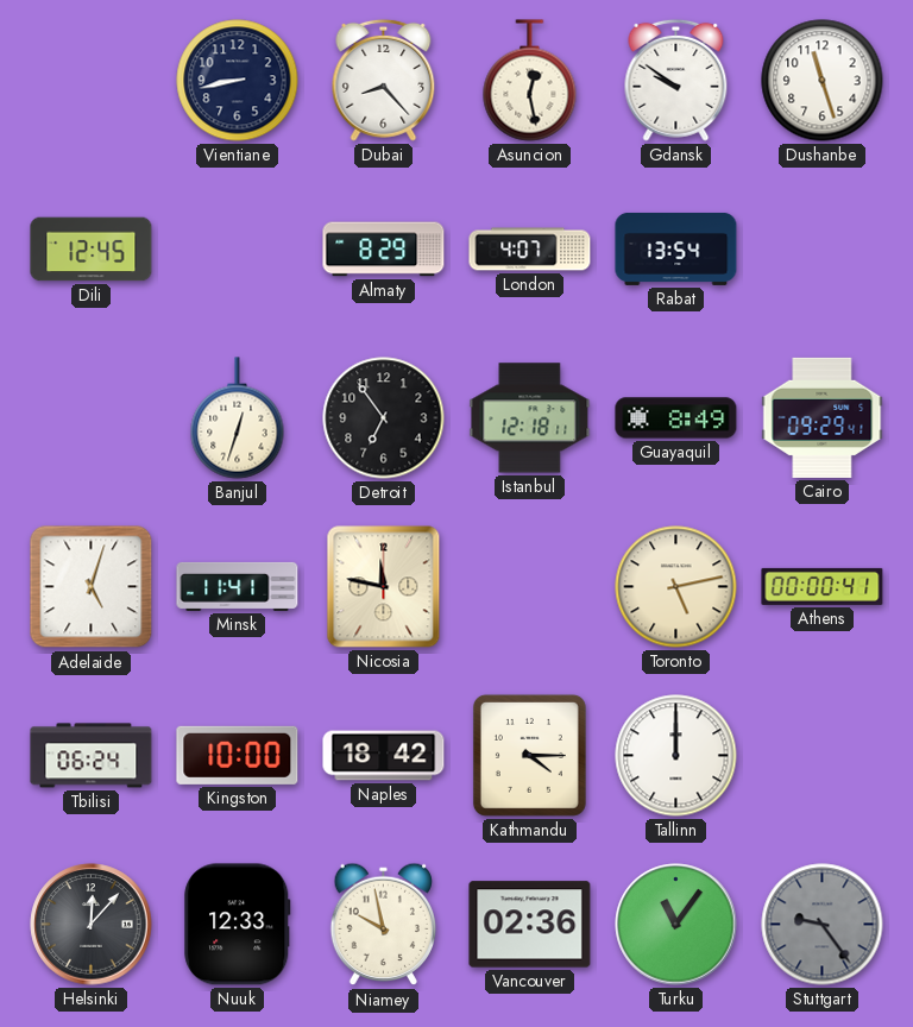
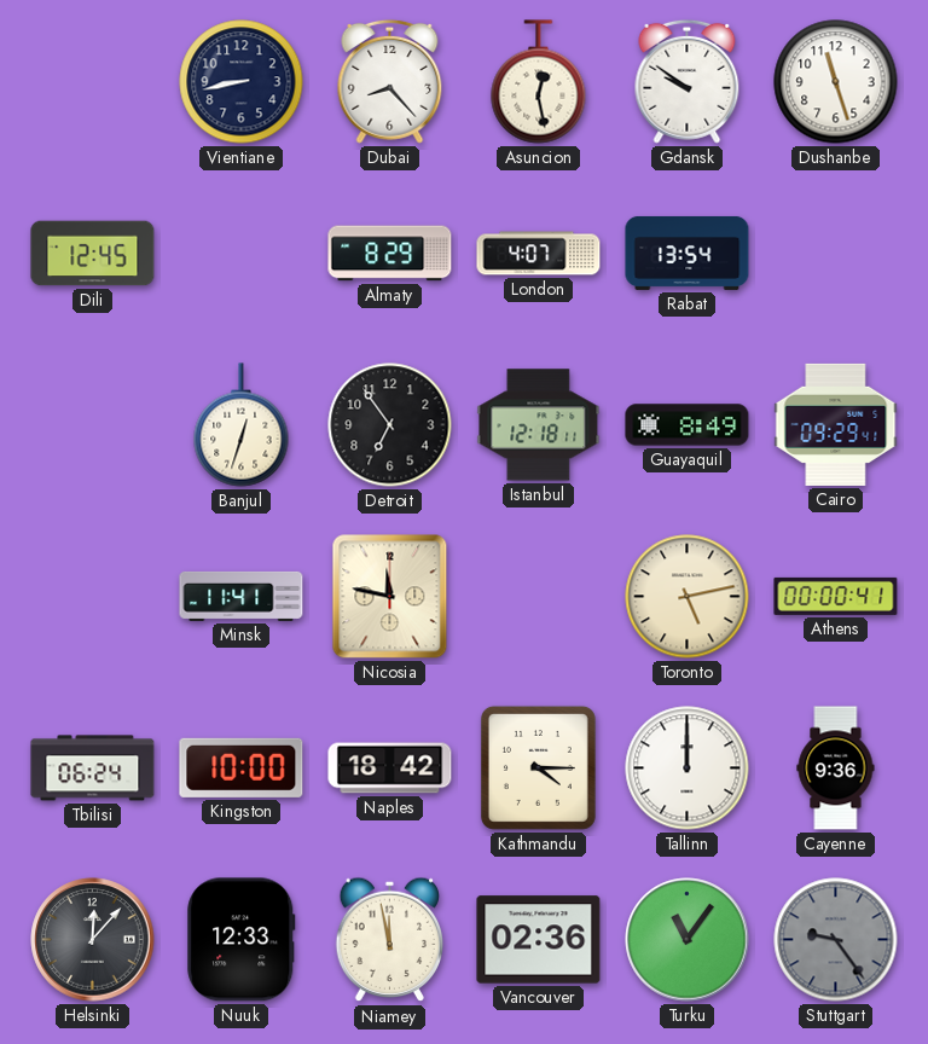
Adelaide: 5:03 -> none (92, 587)
Cayenne: none -> 9:36 (836, 768)
Niamey: 9:58 -> 11:58 (390, 940)
